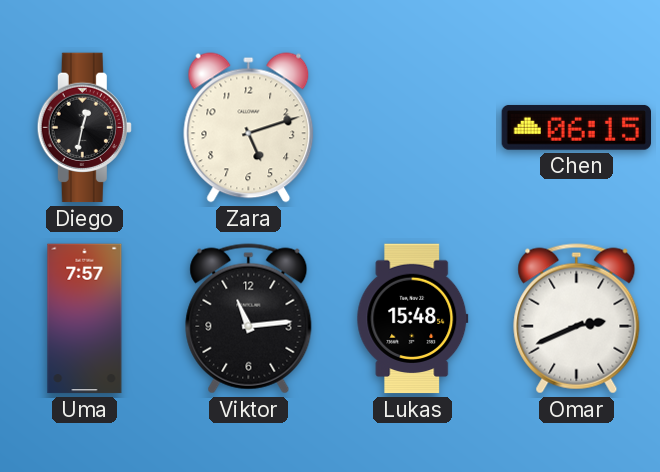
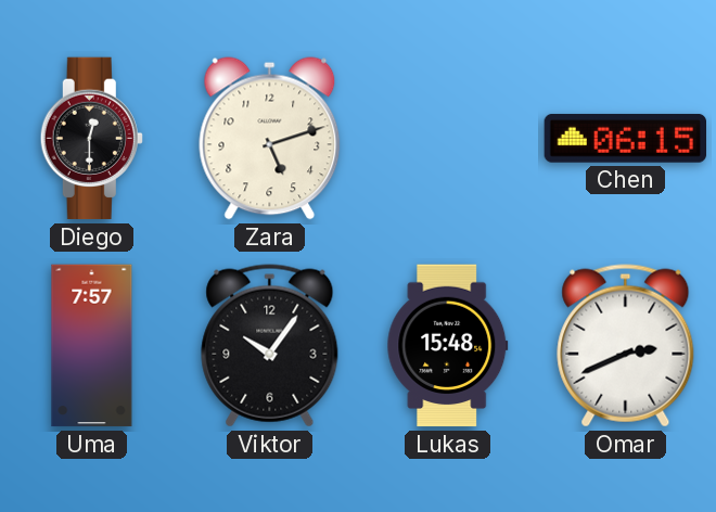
Diego: 12:32 -> 12:30 (91, 139)
Viktor: 11:14 -> 10:06 (270, 346)
